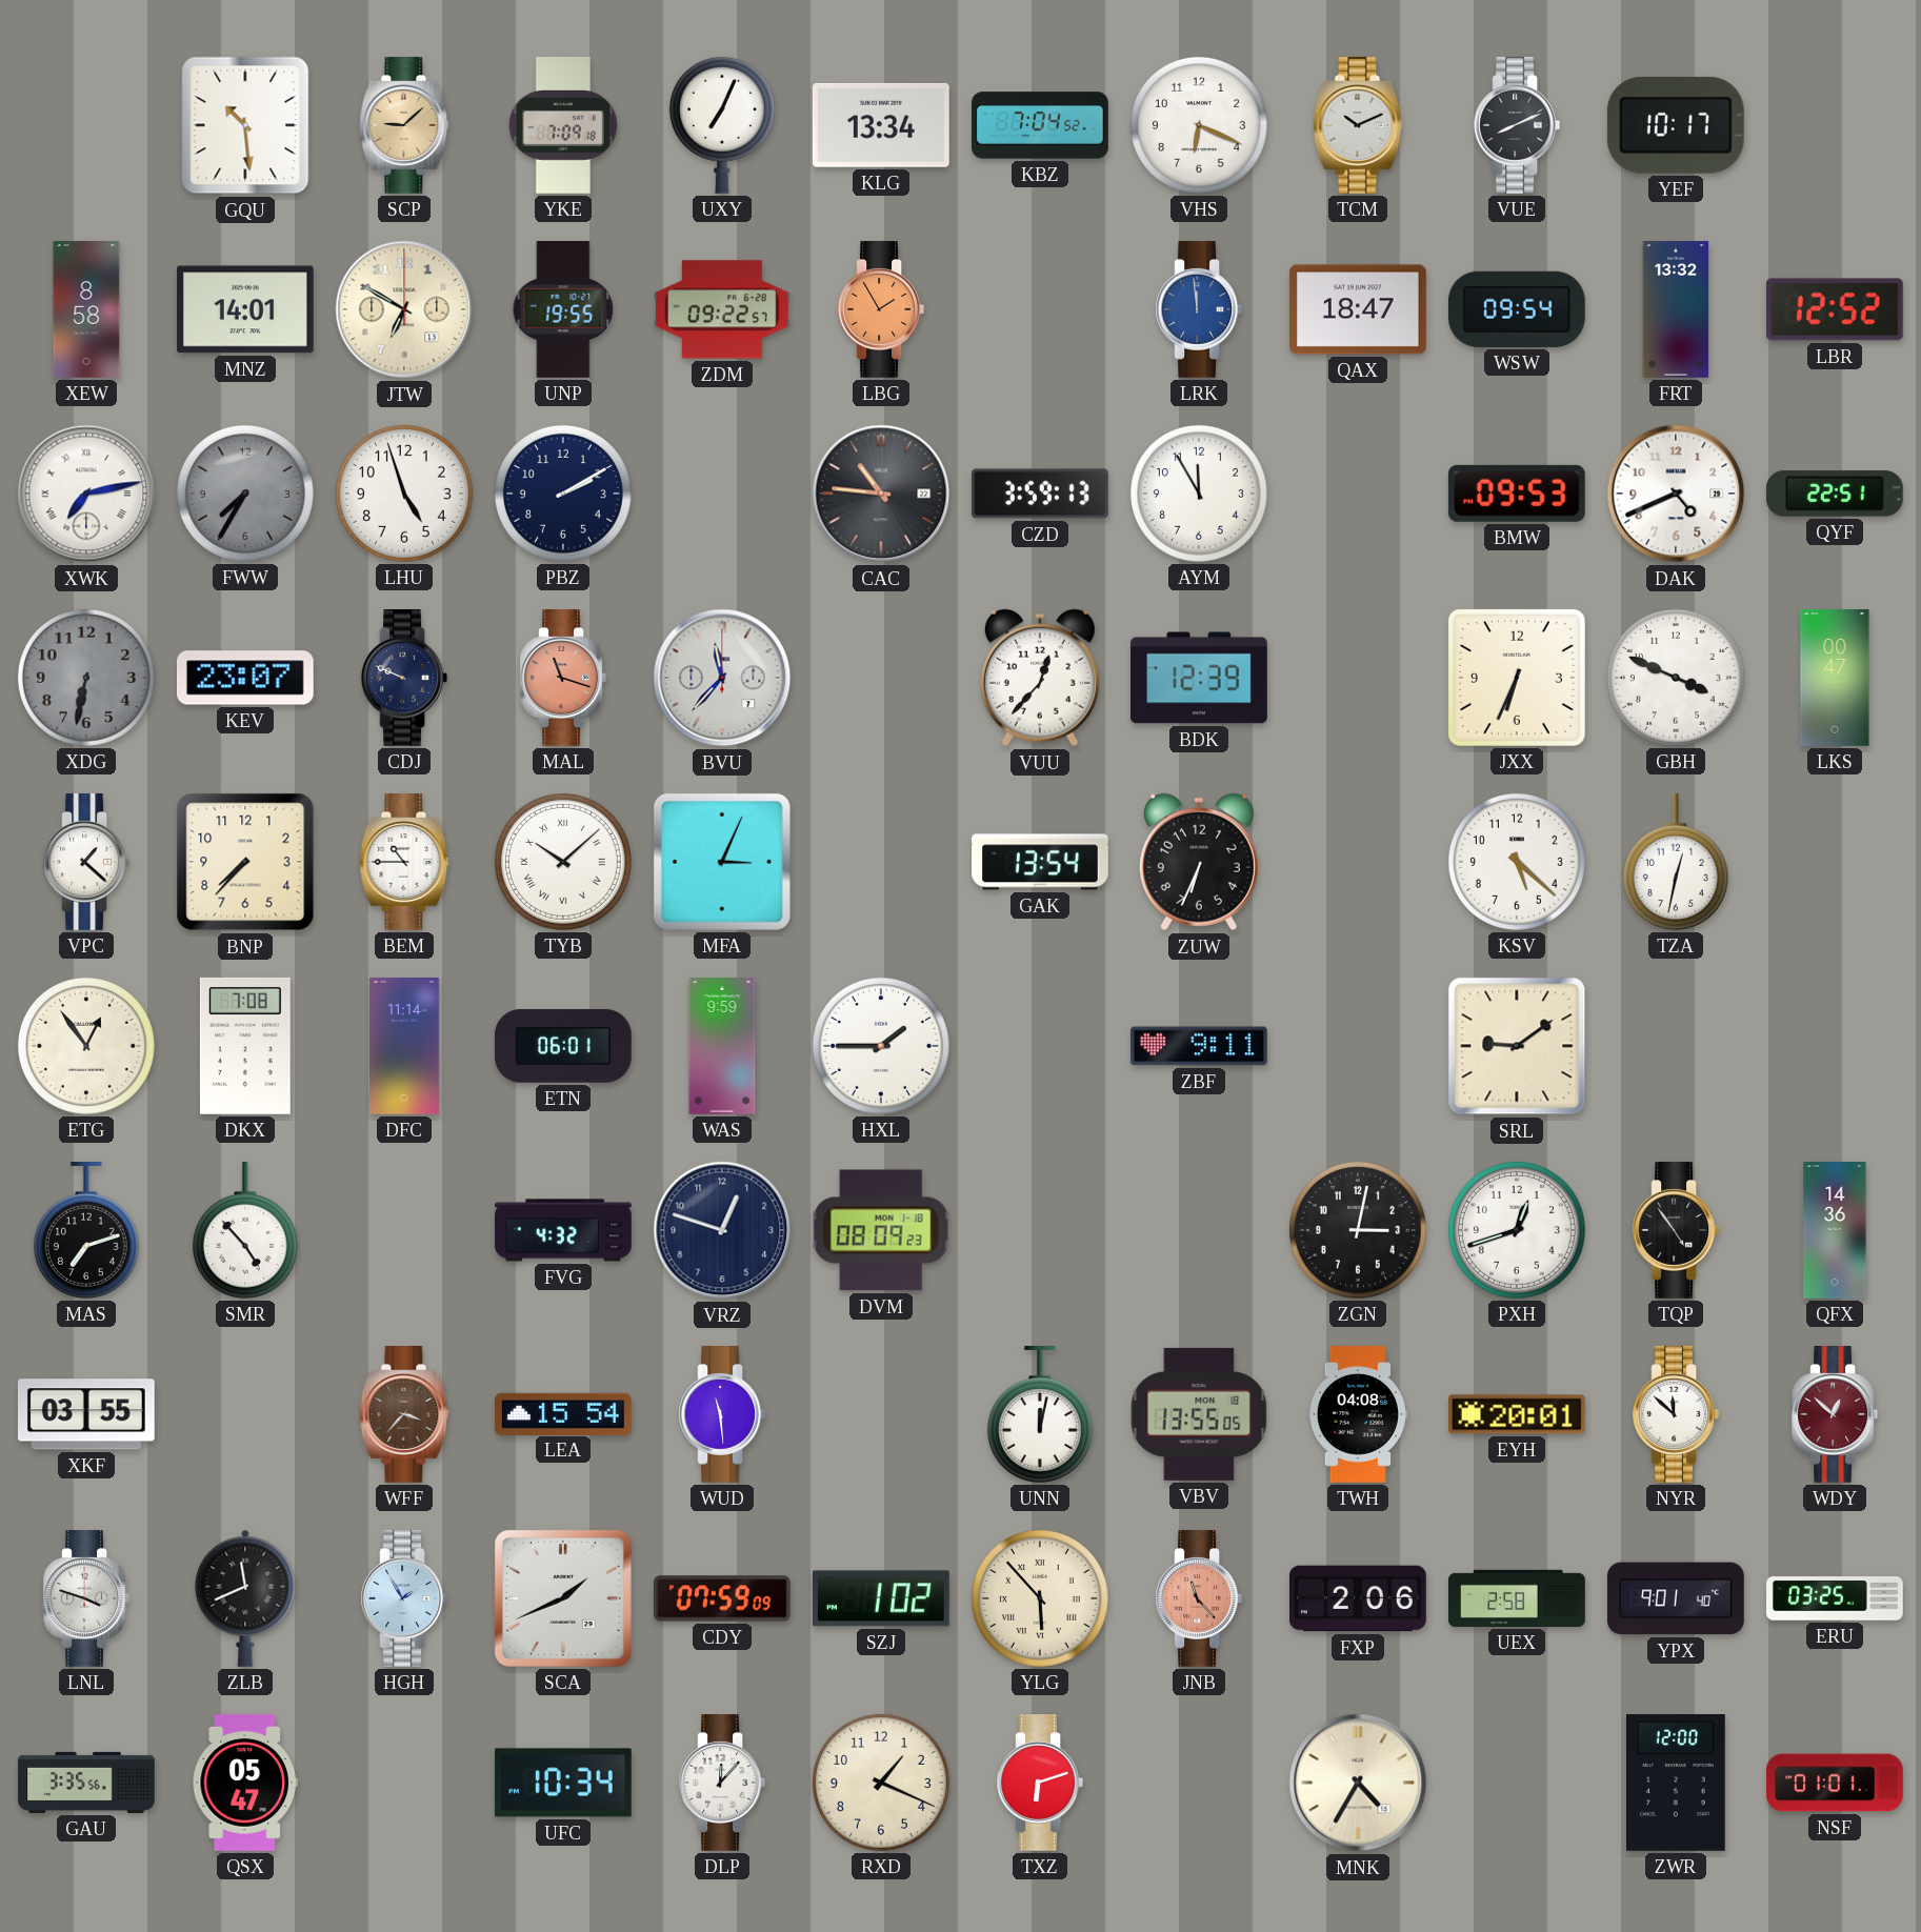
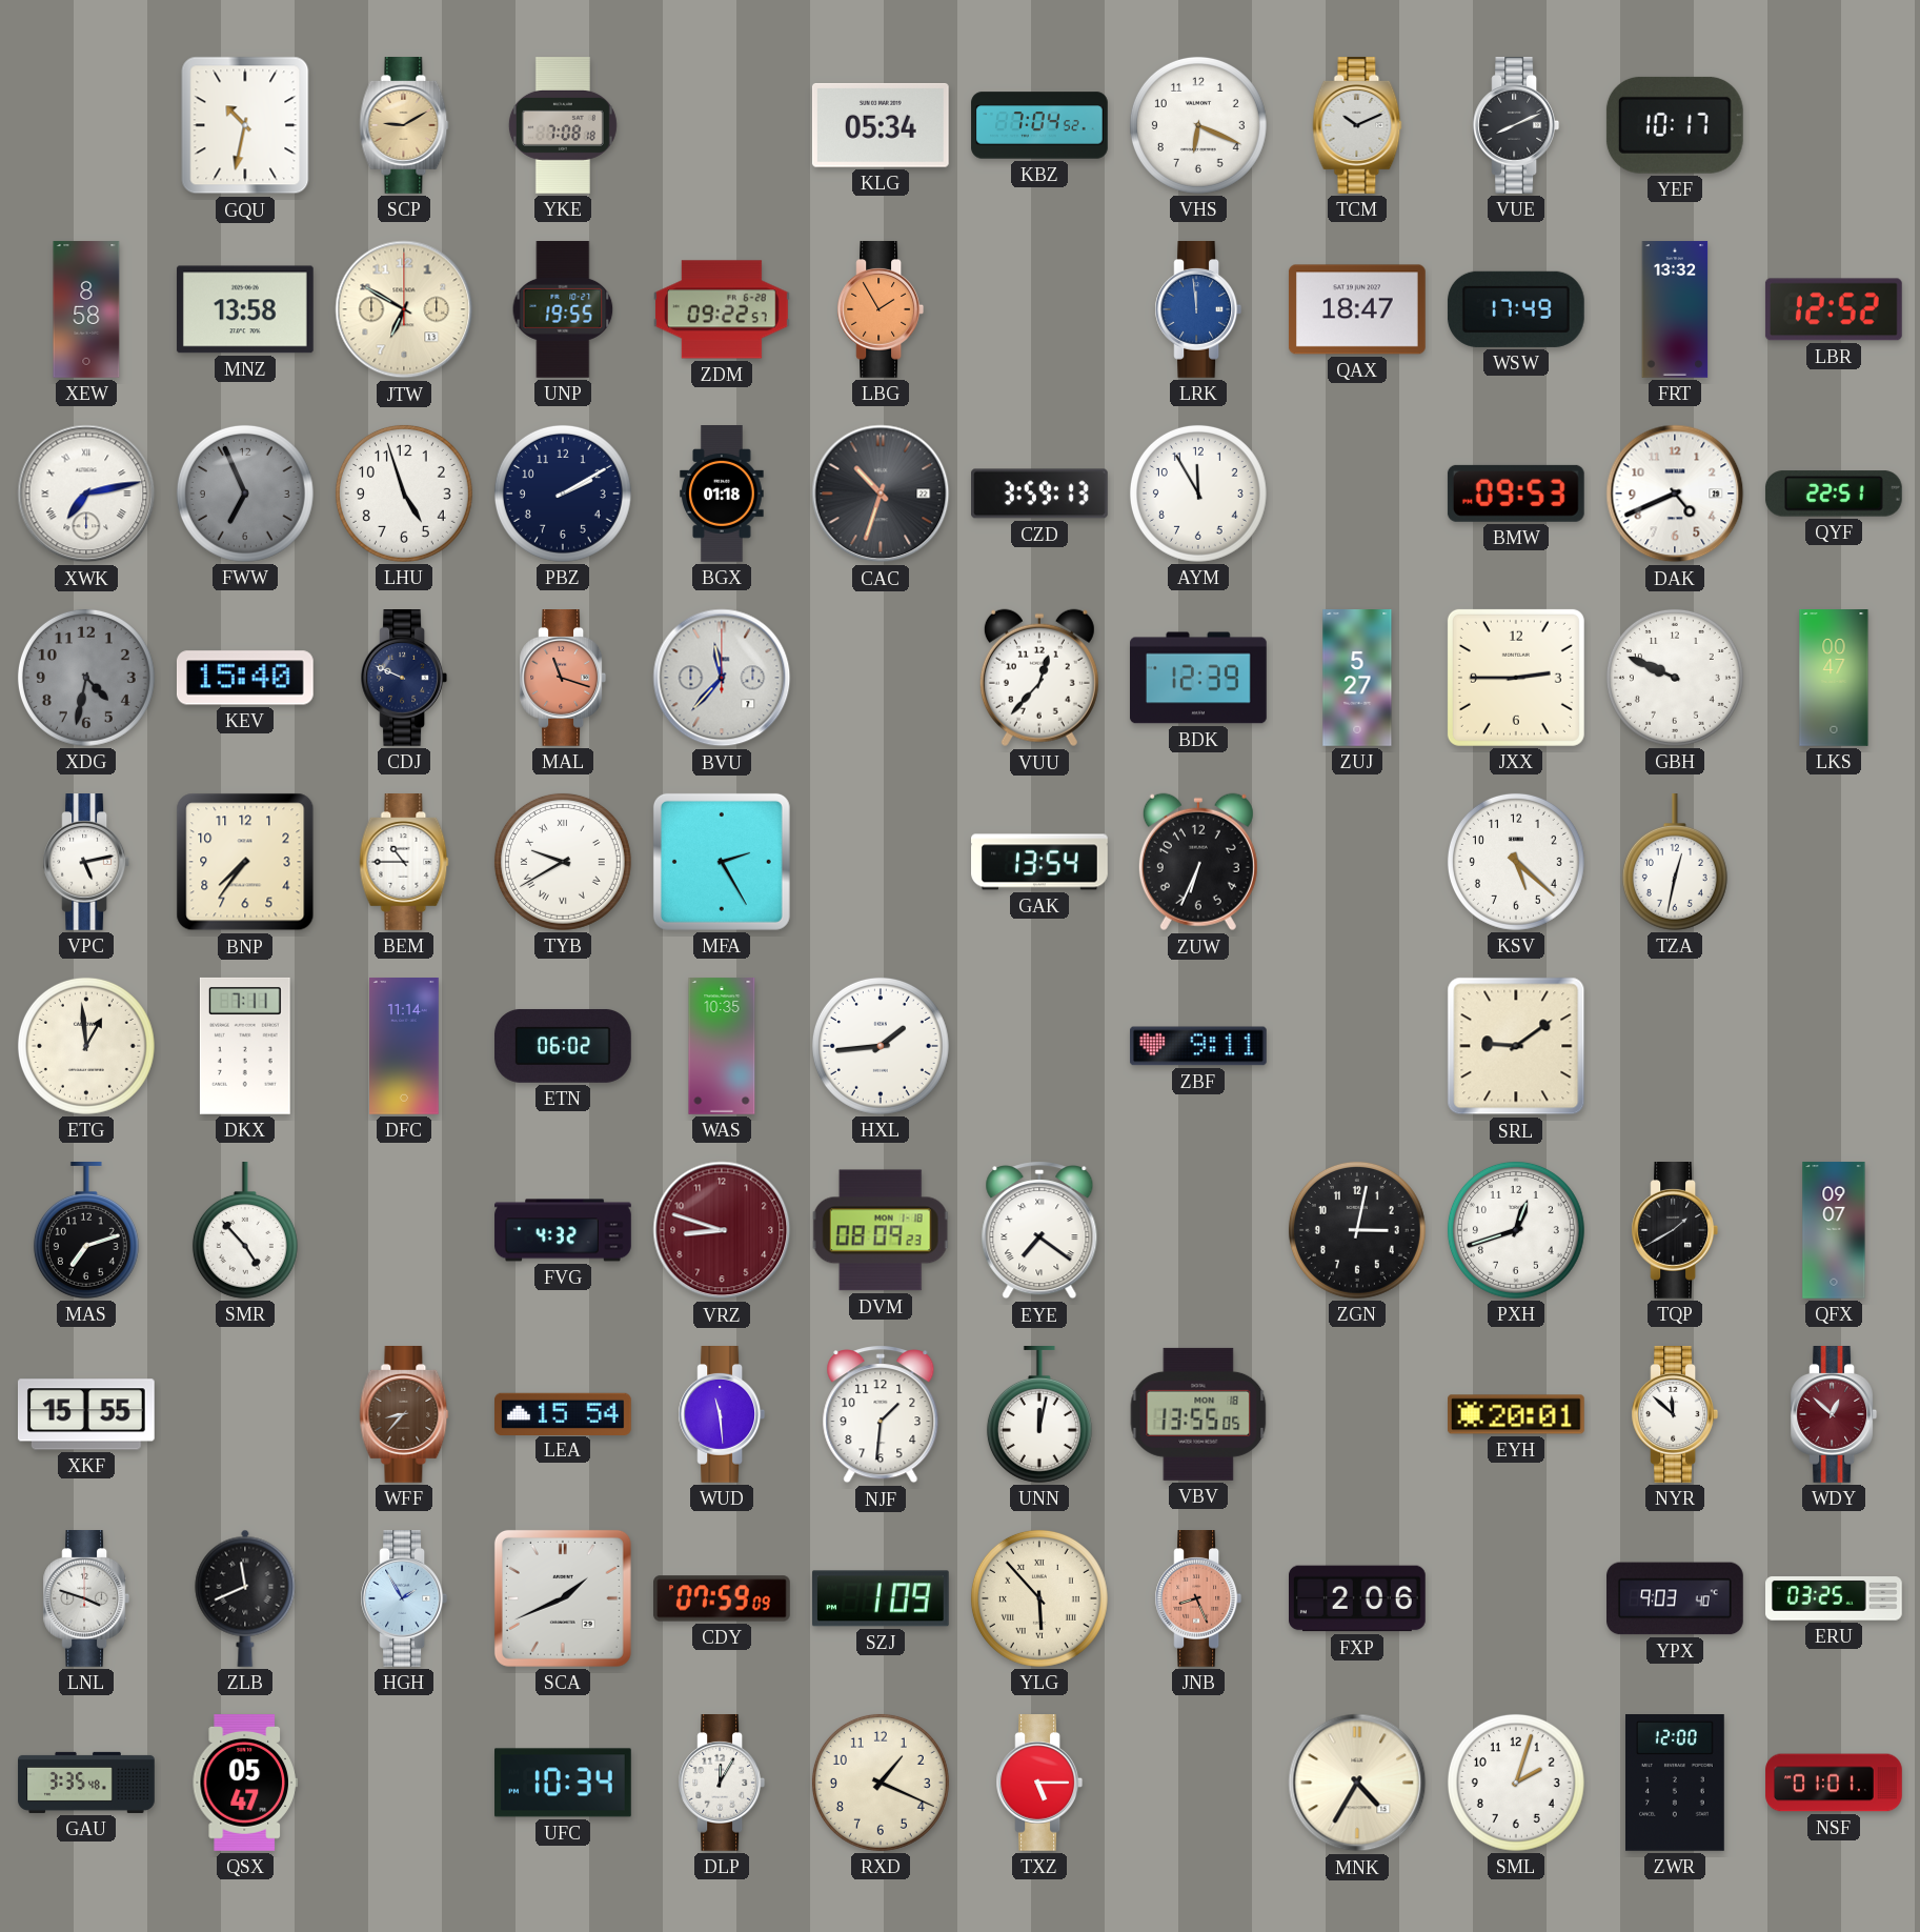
GQU: 10:29 -> 10:32 (245, 125)
SCP: 9:08 -> 9:10 (404, 126)
YKE: 7:09 -> 7:08 (563, 126)
UXY: 7:04 -> none (722, 125)
KLG: 13:34 -> 05:34 (881, 125)
MNZ: 14:01 -> 13:58 (245, 309)
WSW: 09:54 -> 17:49 (1516, 309)
FWW: 7:35 -> 6:56 (245, 494)
BGX: none -> 01:18 (722, 495)
CAC: 10:46 -> 10:33 (881, 494)
XDG: 6:32 -> 4:32 (86, 678)
KEV: 23:07 -> 15:40 (245, 678)
ZUJ: none -> 5:27 (1357, 679)
JXX: 6:34 -> 2:45 (1516, 678)
GBH: 3:49 -> 9:49 (1675, 678)
VPC: 1:22 -> 5:13 (86, 863)
BNP: 7:37 -> 7:36 (245, 862)
TYB: 10:08 -> 9:40 (563, 862)
MFA: 3:04 -> 2:25 (722, 862)
ETG: 12:54 -> 12:59 (86, 1046)
DKX: 7:08 -> 7:11 (245, 1046)
ETN: 06:01 -> 06:02 (564, 1046)
WAS: 9:59 -> 10:35 (722, 1046)
HXL: 1:45 -> 1:44 (881, 1046)
VRZ: 12:48 -> 8:48 (722, 1230)
VRZ dial: navy -> burgundy (722, 1230)
EYE: none -> 7:21 (1039, 1231)
TQP: 4:54 -> 1:40 (1675, 1231)
QFX: 14:36 -> 09:07 (1834, 1230)
XKF: 03:55 -> 15:55 (86, 1414)
WFF: 3:37 -> 8:37 (404, 1415)
NJF: none -> 1:31 (881, 1415)
TWH: 04:08 -> none (1357, 1415)
SZJ: 1:02 -> 1:09 (881, 1598)
JNB: 11:23 -> 8:26 (1198, 1599)
UEX: 2:58 -> none (1517, 1598)
YPX: 9:01 -> 9:03 (1676, 1598)
GAU: 3:35:56 -> 3:35:48 (86, 1783)
DLP: 12:07 -> 12:05 (722, 1784)
TXZ: 6:12 -> 5:15 (1039, 1784)
SML: none -> 2:03 (1516, 1783)
